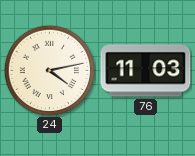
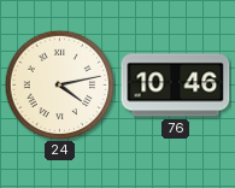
76: 11:03 -> 10:46 (176, 86)
